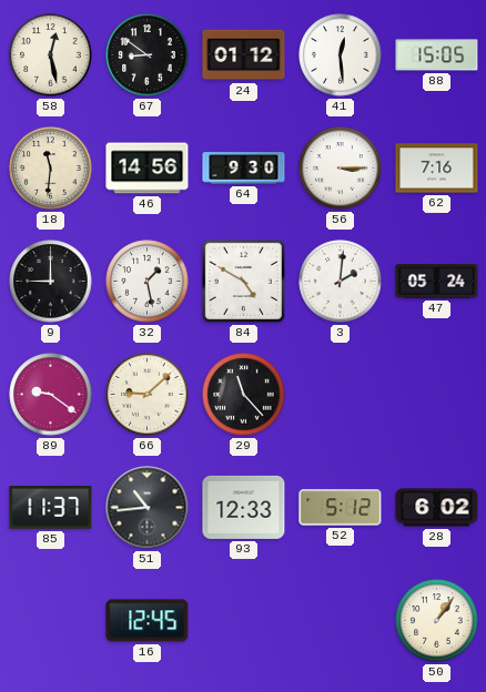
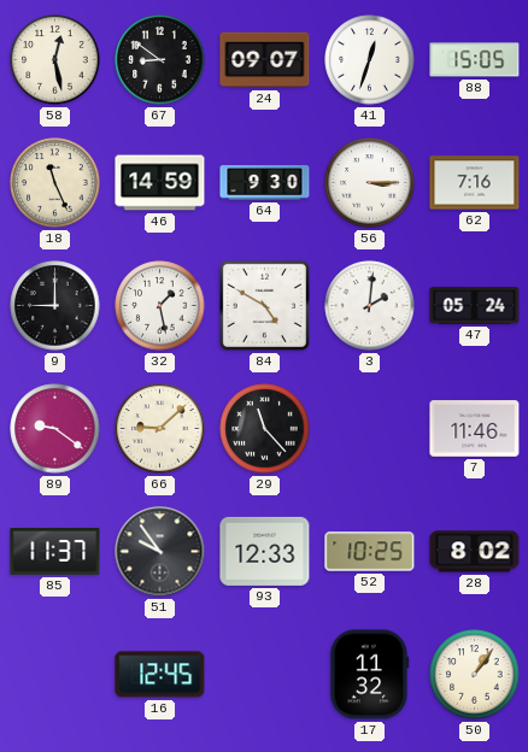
24: 01:12 -> 09:07 (265, 60)
41: 12:29 -> 12:33 (370, 60)
18: 11:31 -> 11:26 (55, 183)
46: 14:56 -> 14:59 (160, 183)
7: none -> 11:46 (475, 429)
51: 10:44 -> 9:54 (160, 552)
52: 5:12 -> 10:25 (370, 552)
28: 6:02 -> 8:02 (475, 552)
17: none -> 11:32 (369, 675)
